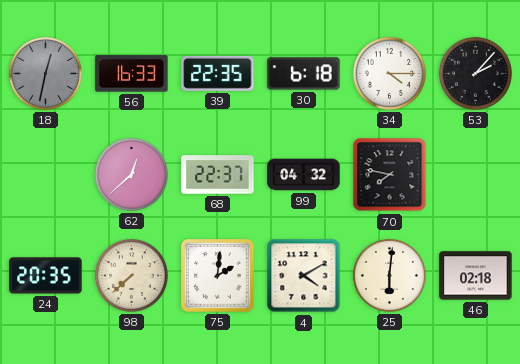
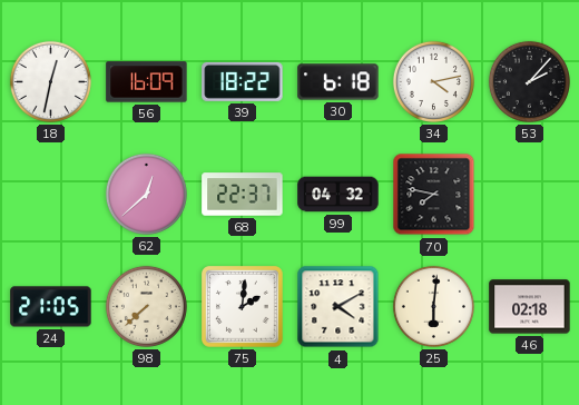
18 dial: grey -> white (50, 81)
56: 16:33 -> 16:09 (147, 82)
39: 22:35 -> 18:22 (243, 81)
34: 4:15 -> 4:13 (433, 81)
24: 20:35 -> 21:05 (51, 307)
